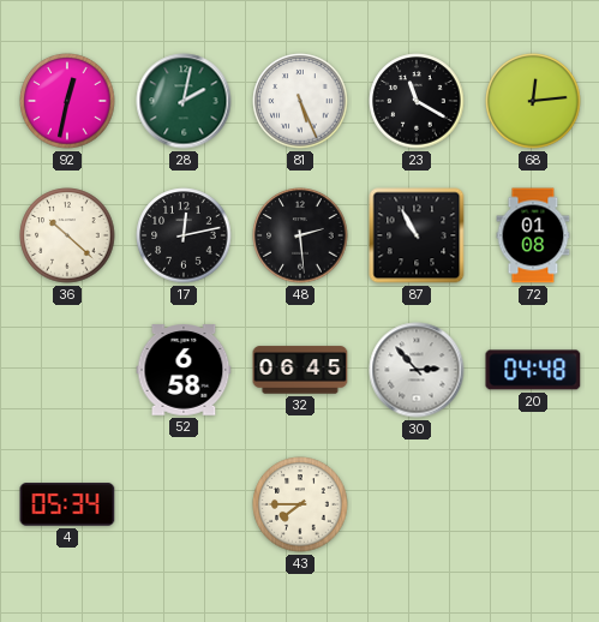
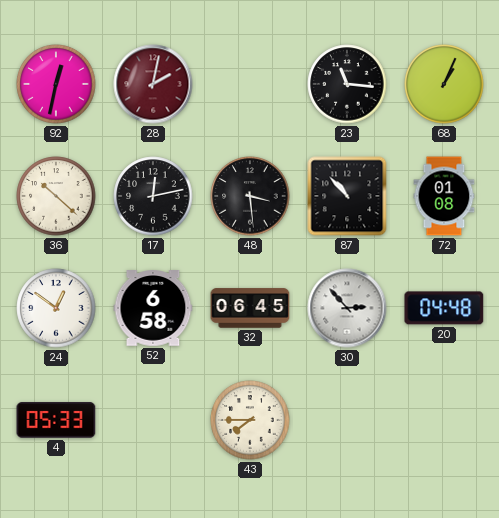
28 dial: green -> burgundy (153, 84)
81: 5:26 -> none (300, 101)
23: 11:20 -> 11:16 (347, 84)
68: 12:14 -> 1:04 (444, 84)
48: 2:29 -> 3:29 (250, 196)
87: 10:55 -> 10:53 (347, 196)
24: none -> 12:51 (56, 308)
4: 05:34 -> 05:33 (56, 420)
